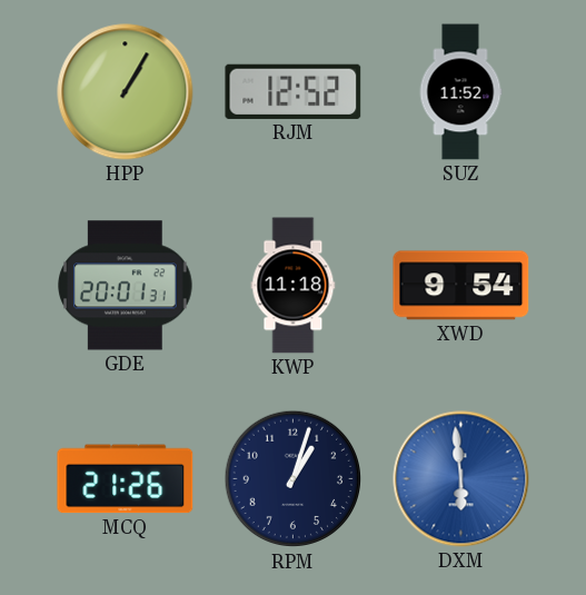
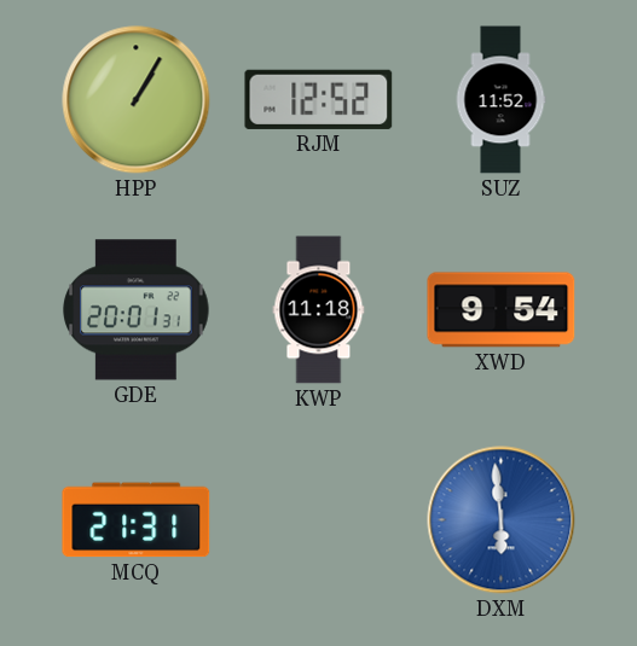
MCQ: 21:26 -> 21:31 (137, 520)
RPM: 1:03 -> none (294, 479)
